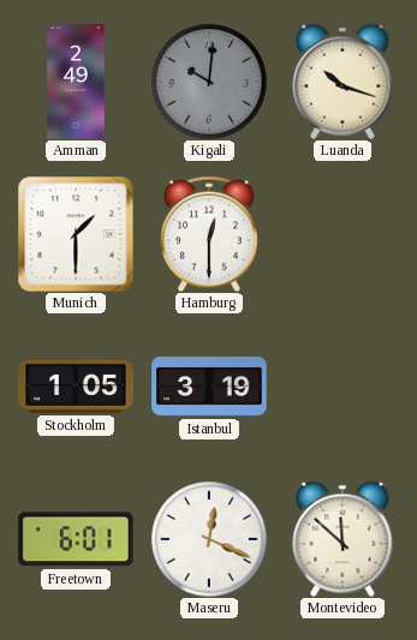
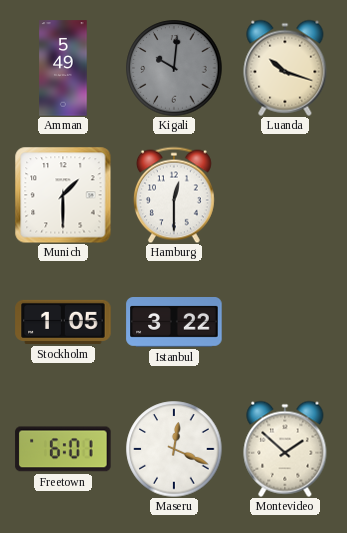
Amman: 2:49 -> 5:49 (63, 68)
Istanbul: 3:19 -> 3:22 (174, 323)
Montevideo: 11:52 -> 1:52 (285, 449)
